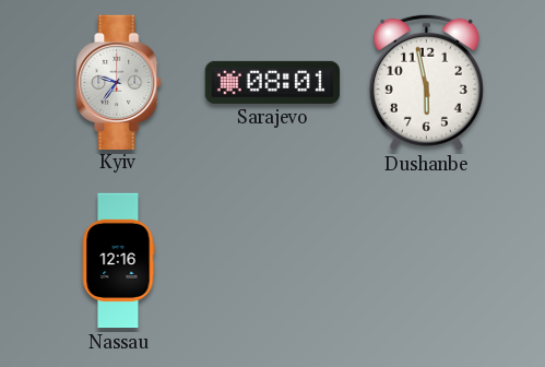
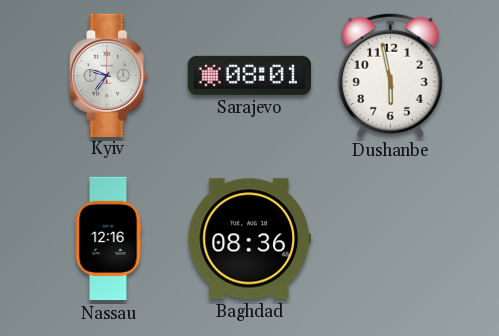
Baghdad: none -> 08:36 (249, 239)
